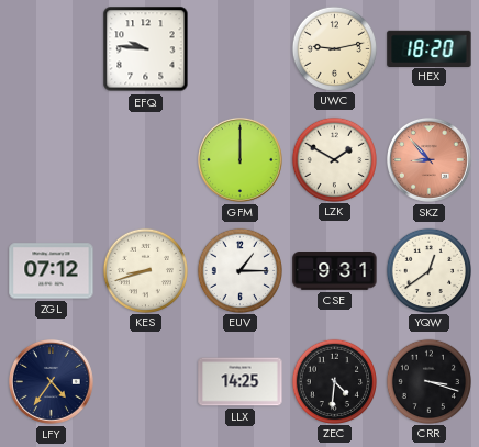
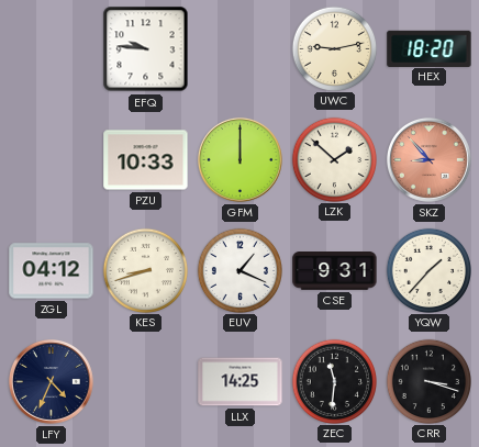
PZU: none -> 10:33 (146, 160)
LZK: 1:50 -> 1:52 (334, 159)
ZGL: 07:12 -> 04:12 (52, 271)
EUV: 1:15 -> 1:19 (239, 270)
YQW: 12:39 -> 1:37 (428, 270)
LFY: 4:36 -> 4:34 (51, 381)
ZEC: 4:31 -> 11:31 (334, 381)
